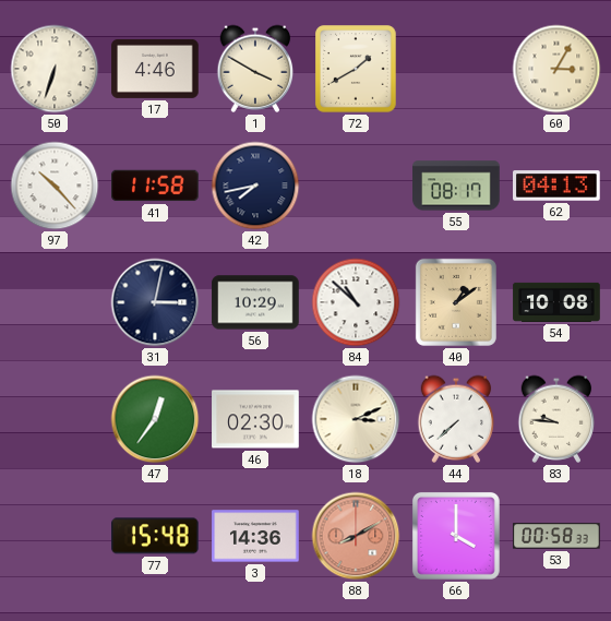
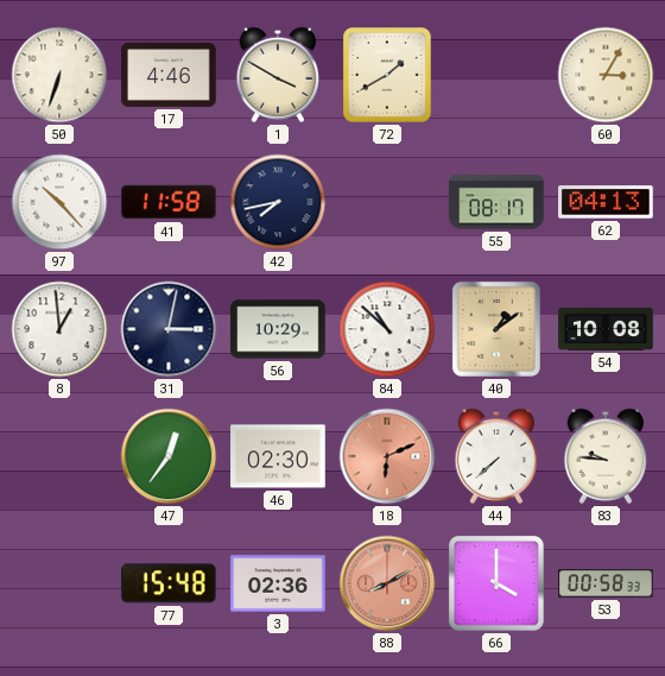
8: none -> 12:59 (59, 329)
18: 3:11 -> 6:11 (387, 456)
18 dial: cream -> salmon (387, 456)
3: 14:36 -> 02:36 (278, 583)
